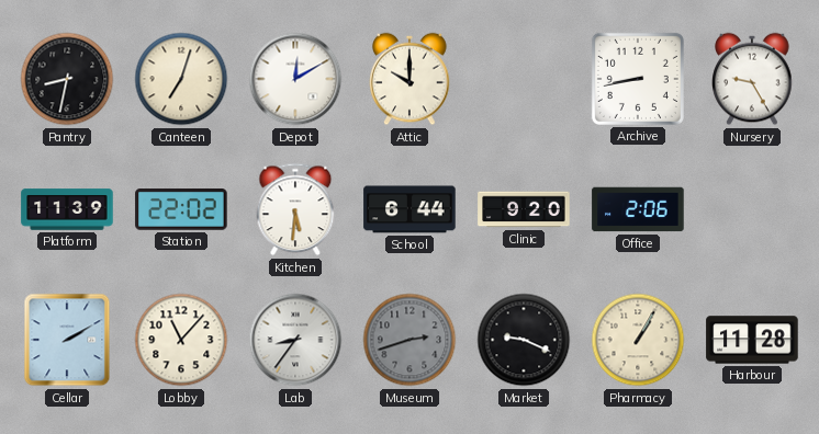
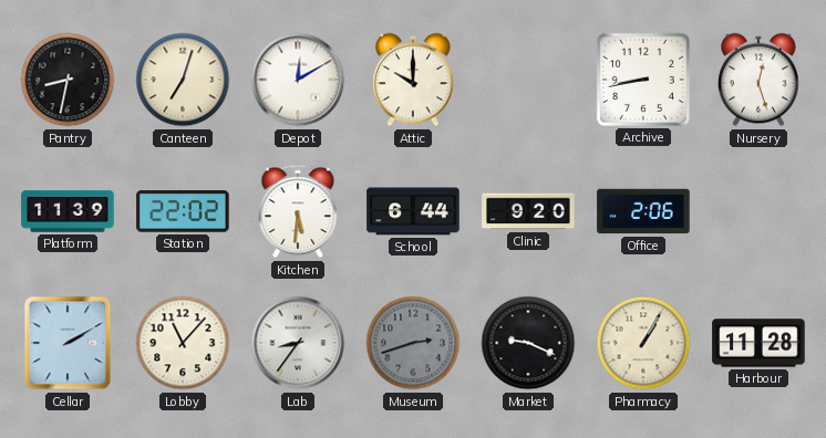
Nursery: 9:25 -> 12:27 (758, 80)
